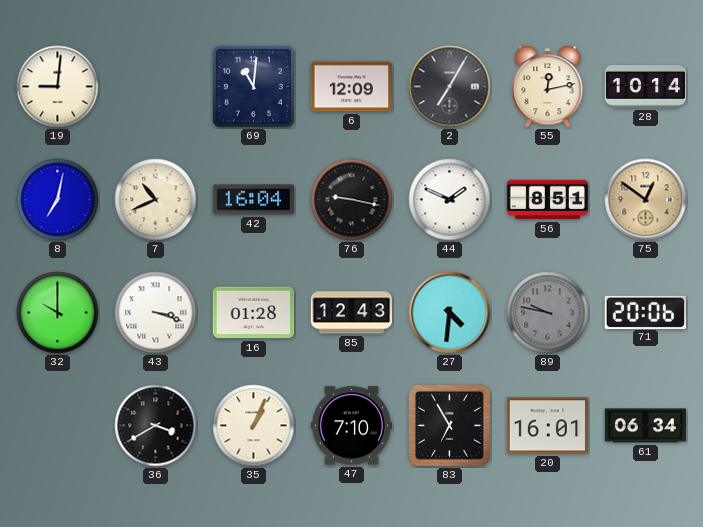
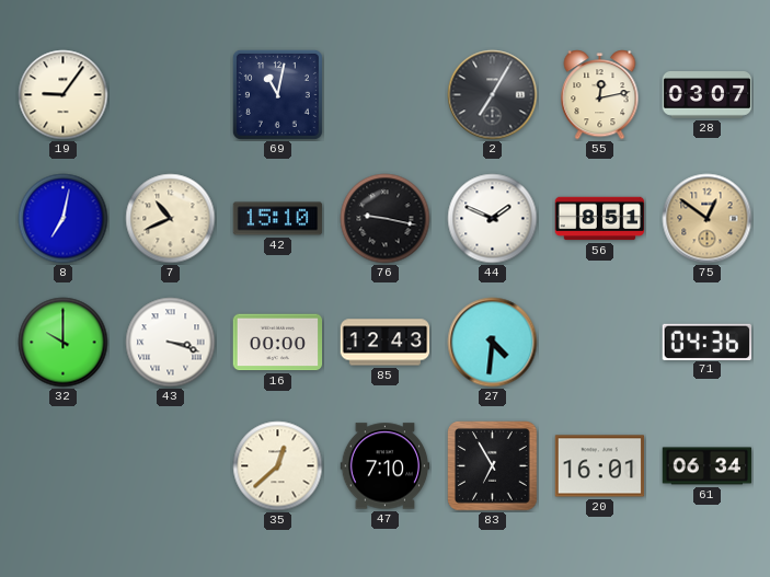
19: 9:01 -> 9:06 (64, 95)
69: 11:01 -> 11:02 (277, 94)
6: 12:09 -> none (352, 87)
28: 10:14 -> 03:07 (708, 95)
42: 16:04 -> 15:10 (278, 219)
16: 01:28 -> 00:00 (278, 343)
89: 9:47 -> none (548, 313)
71: 20:06 -> 04:36 (706, 342)
36: 3:40 -> none (156, 426)
35: 1:04 -> 12:38 (278, 466)
